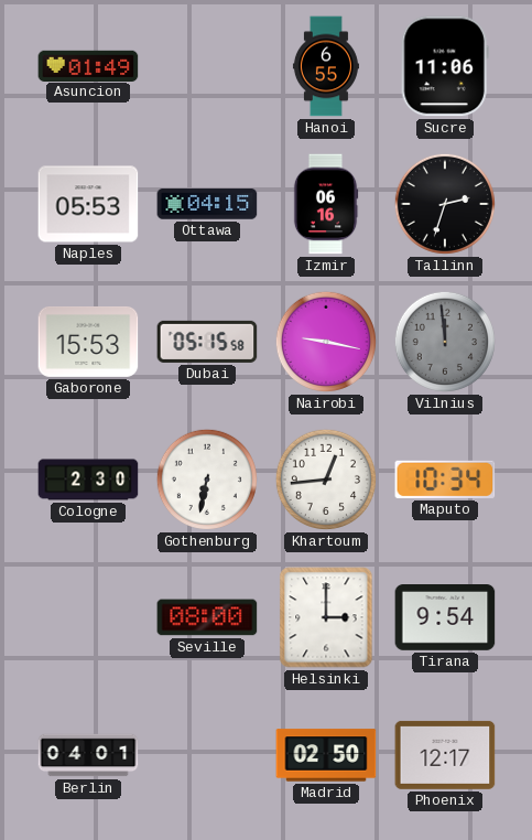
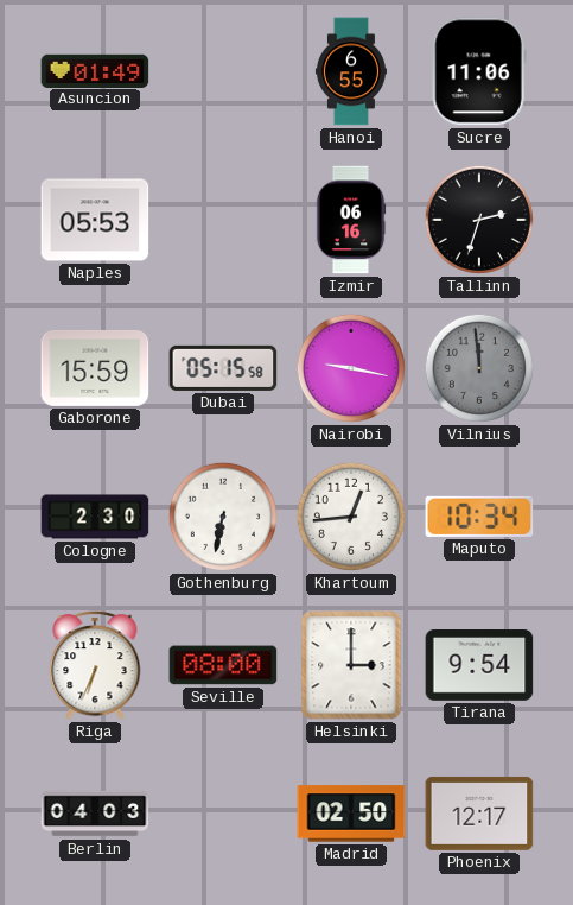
Ottawa: 04:15 -> none (207, 204)
Gaborone: 15:53 -> 15:59 (95, 368)
Riga: none -> 6:34 (95, 665)
Berlin: 04:01 -> 04:03 (95, 814)
